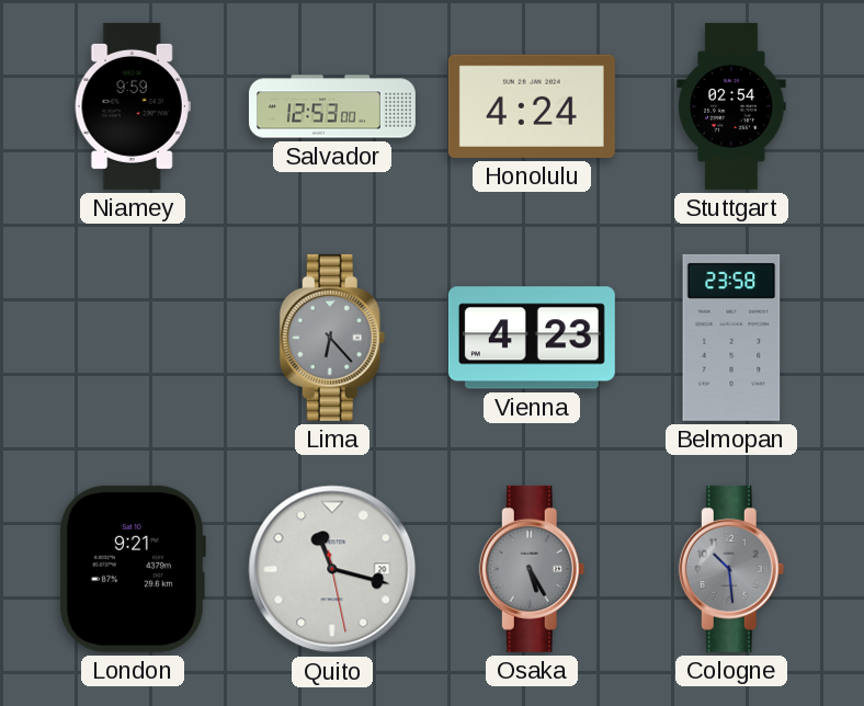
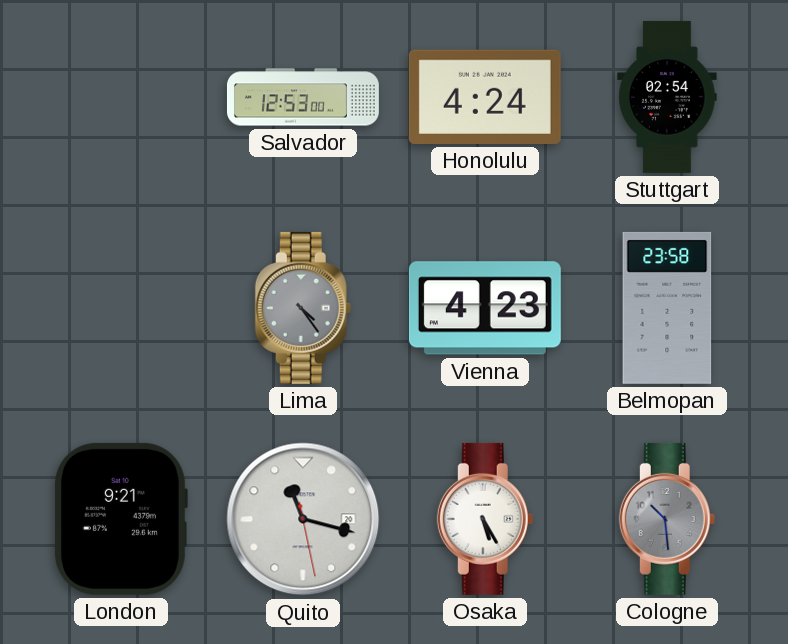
Niamey: 9:59 -> none (133, 106)
Lima: 6:23 -> 4:24 (303, 308)
Osaka dial: grey -> white (485, 519)
